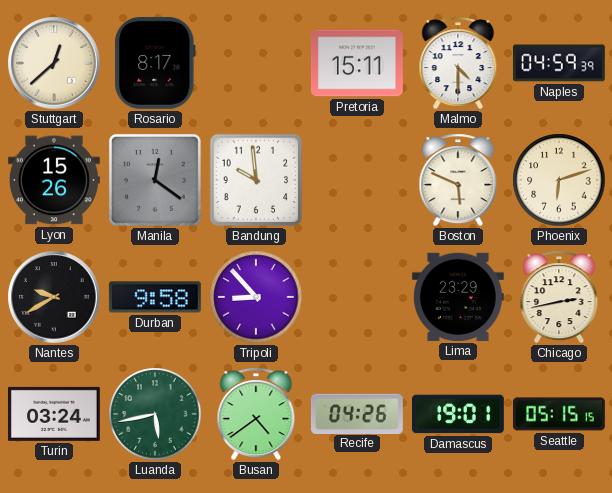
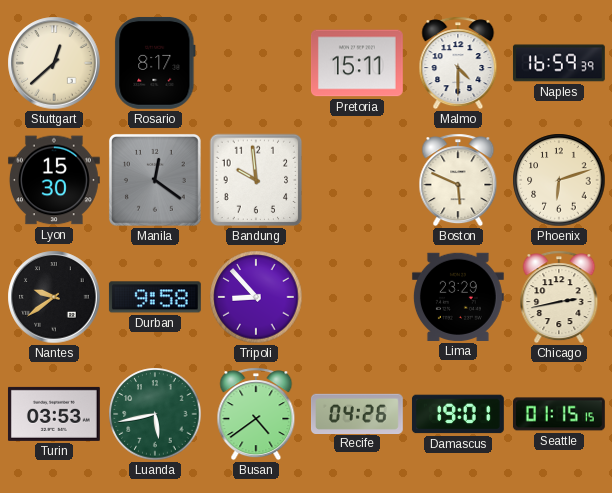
Naples: 04:59 -> 16:59 (559, 63)
Lyon: 15:26 -> 15:30 (54, 180)
Nantes: 9:40 -> 9:39 (54, 297)
Turin: 03:24 -> 03:53 (54, 414)
Seattle: 05:15 -> 01:15 (559, 414)
